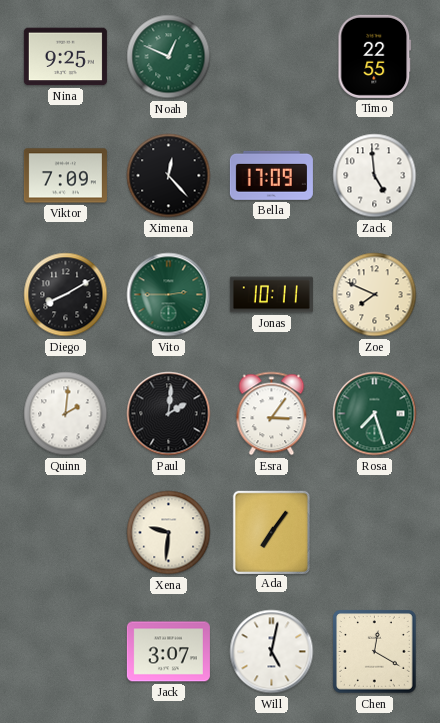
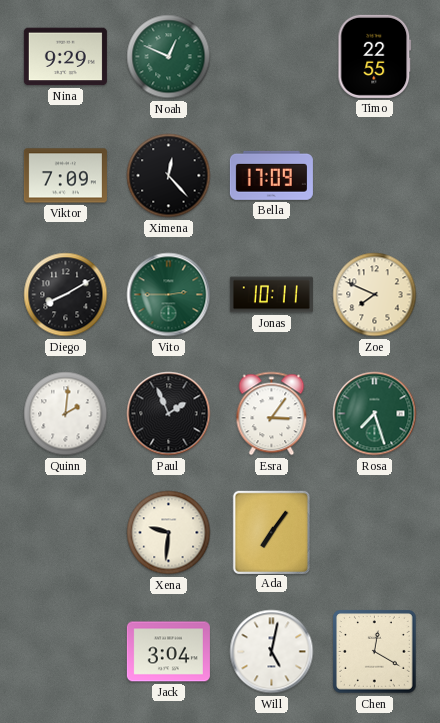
Nina: 9:25 -> 9:29 (65, 57)
Zack: 4:59 -> none (375, 176)
Paul: 2:01 -> 1:56 (169, 414)
Jack: 3:07 -> 3:04 (168, 652)
